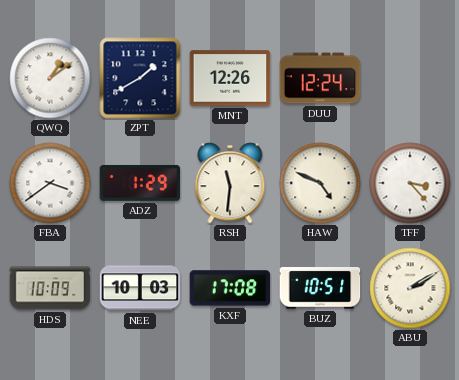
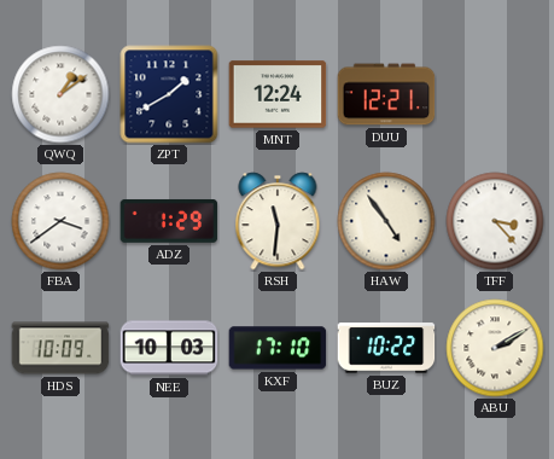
MNT: 12:26 -> 12:24 (278, 94)
DUU: 12:24 -> 12:21 (386, 94)
HAW: 4:49 -> 4:54 (386, 221)
KXF: 17:08 -> 17:10 (278, 348)
BUZ: 10:51 -> 10:22 (386, 348)
